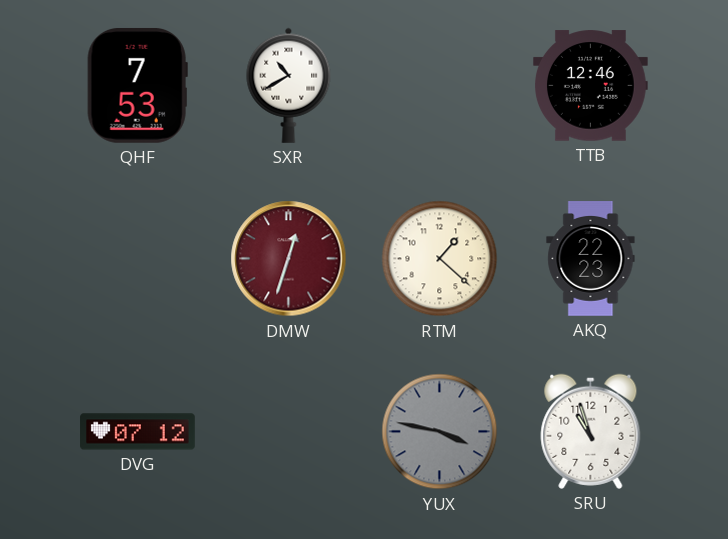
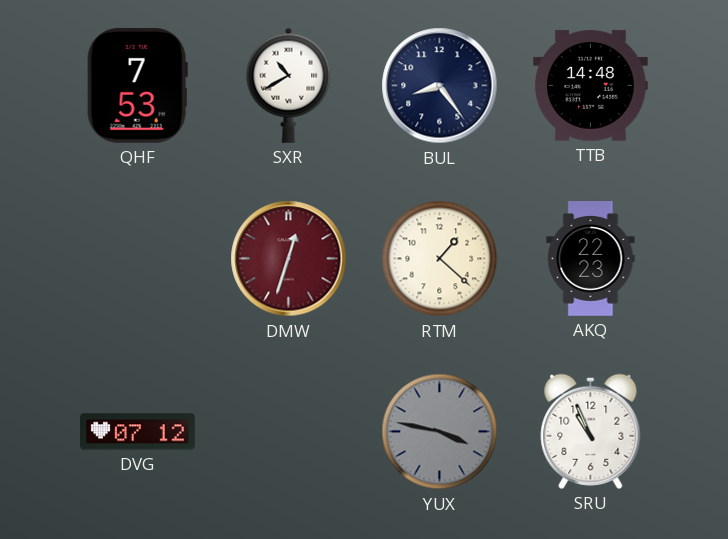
BUL: none -> 8:24 (440, 86)
TTB: 12:46 -> 14:48 (591, 86)
SRU: 10:57 -> 10:56 (591, 431)
